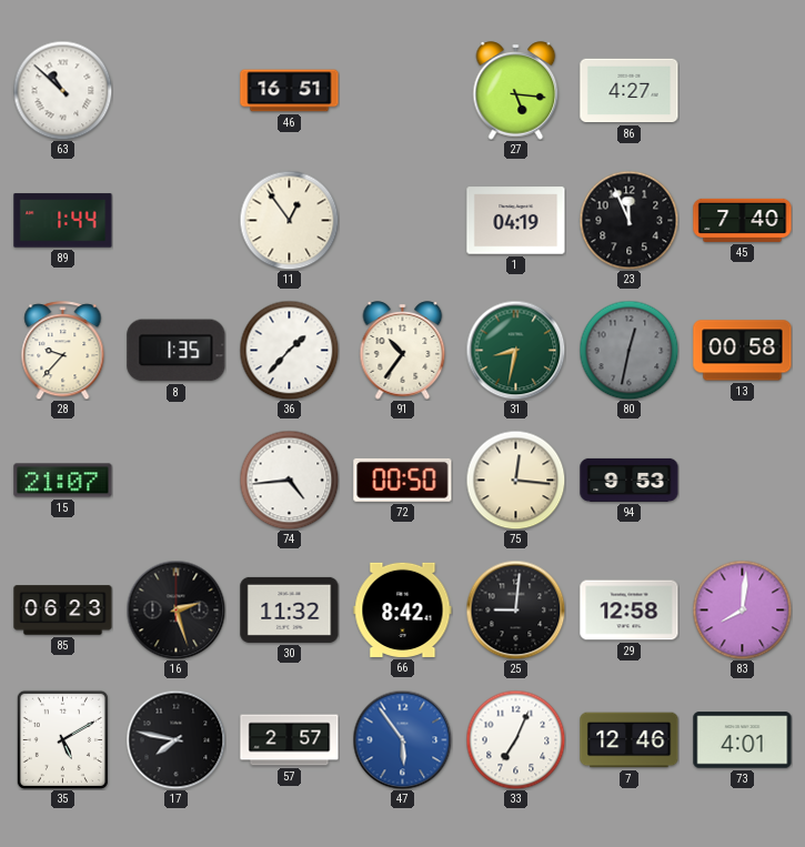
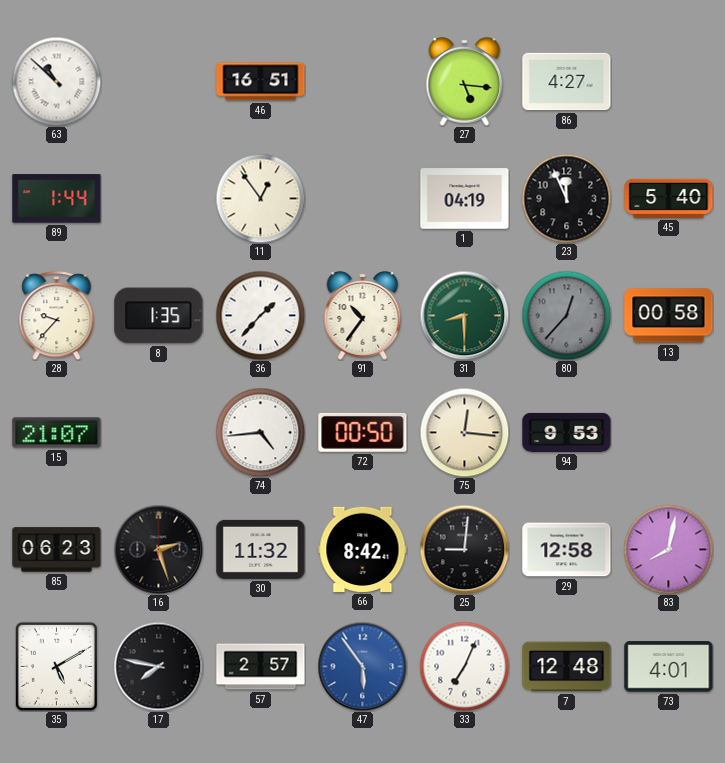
45: 7:40 -> 5:40 (669, 198)
31: 8:32 -> 8:30 (464, 315)
80: 12:32 -> 12:37 (566, 315)
83: 8:01 -> 8:02 (668, 549)
7: 12:46 -> 12:48 (567, 667)
